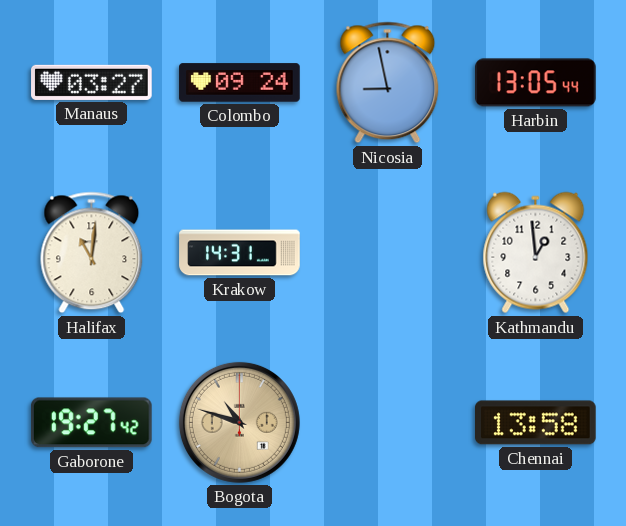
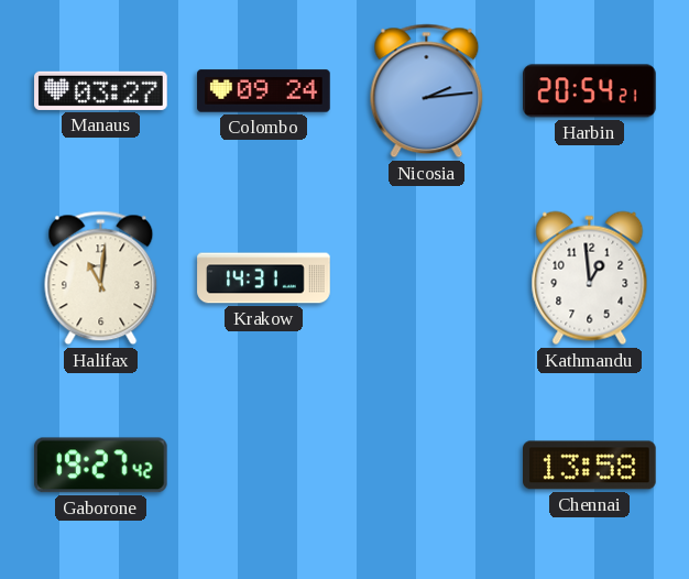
Nicosia: 8:58 -> 2:14 (427, 91)
Harbin: 13:05 -> 20:54 (590, 91)
Bogota: 10:48 -> none (239, 422)
